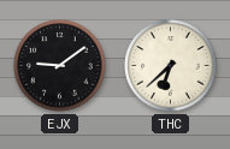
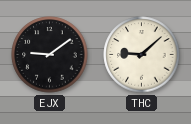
THC: 6:38 -> 9:08 (142, 55)
